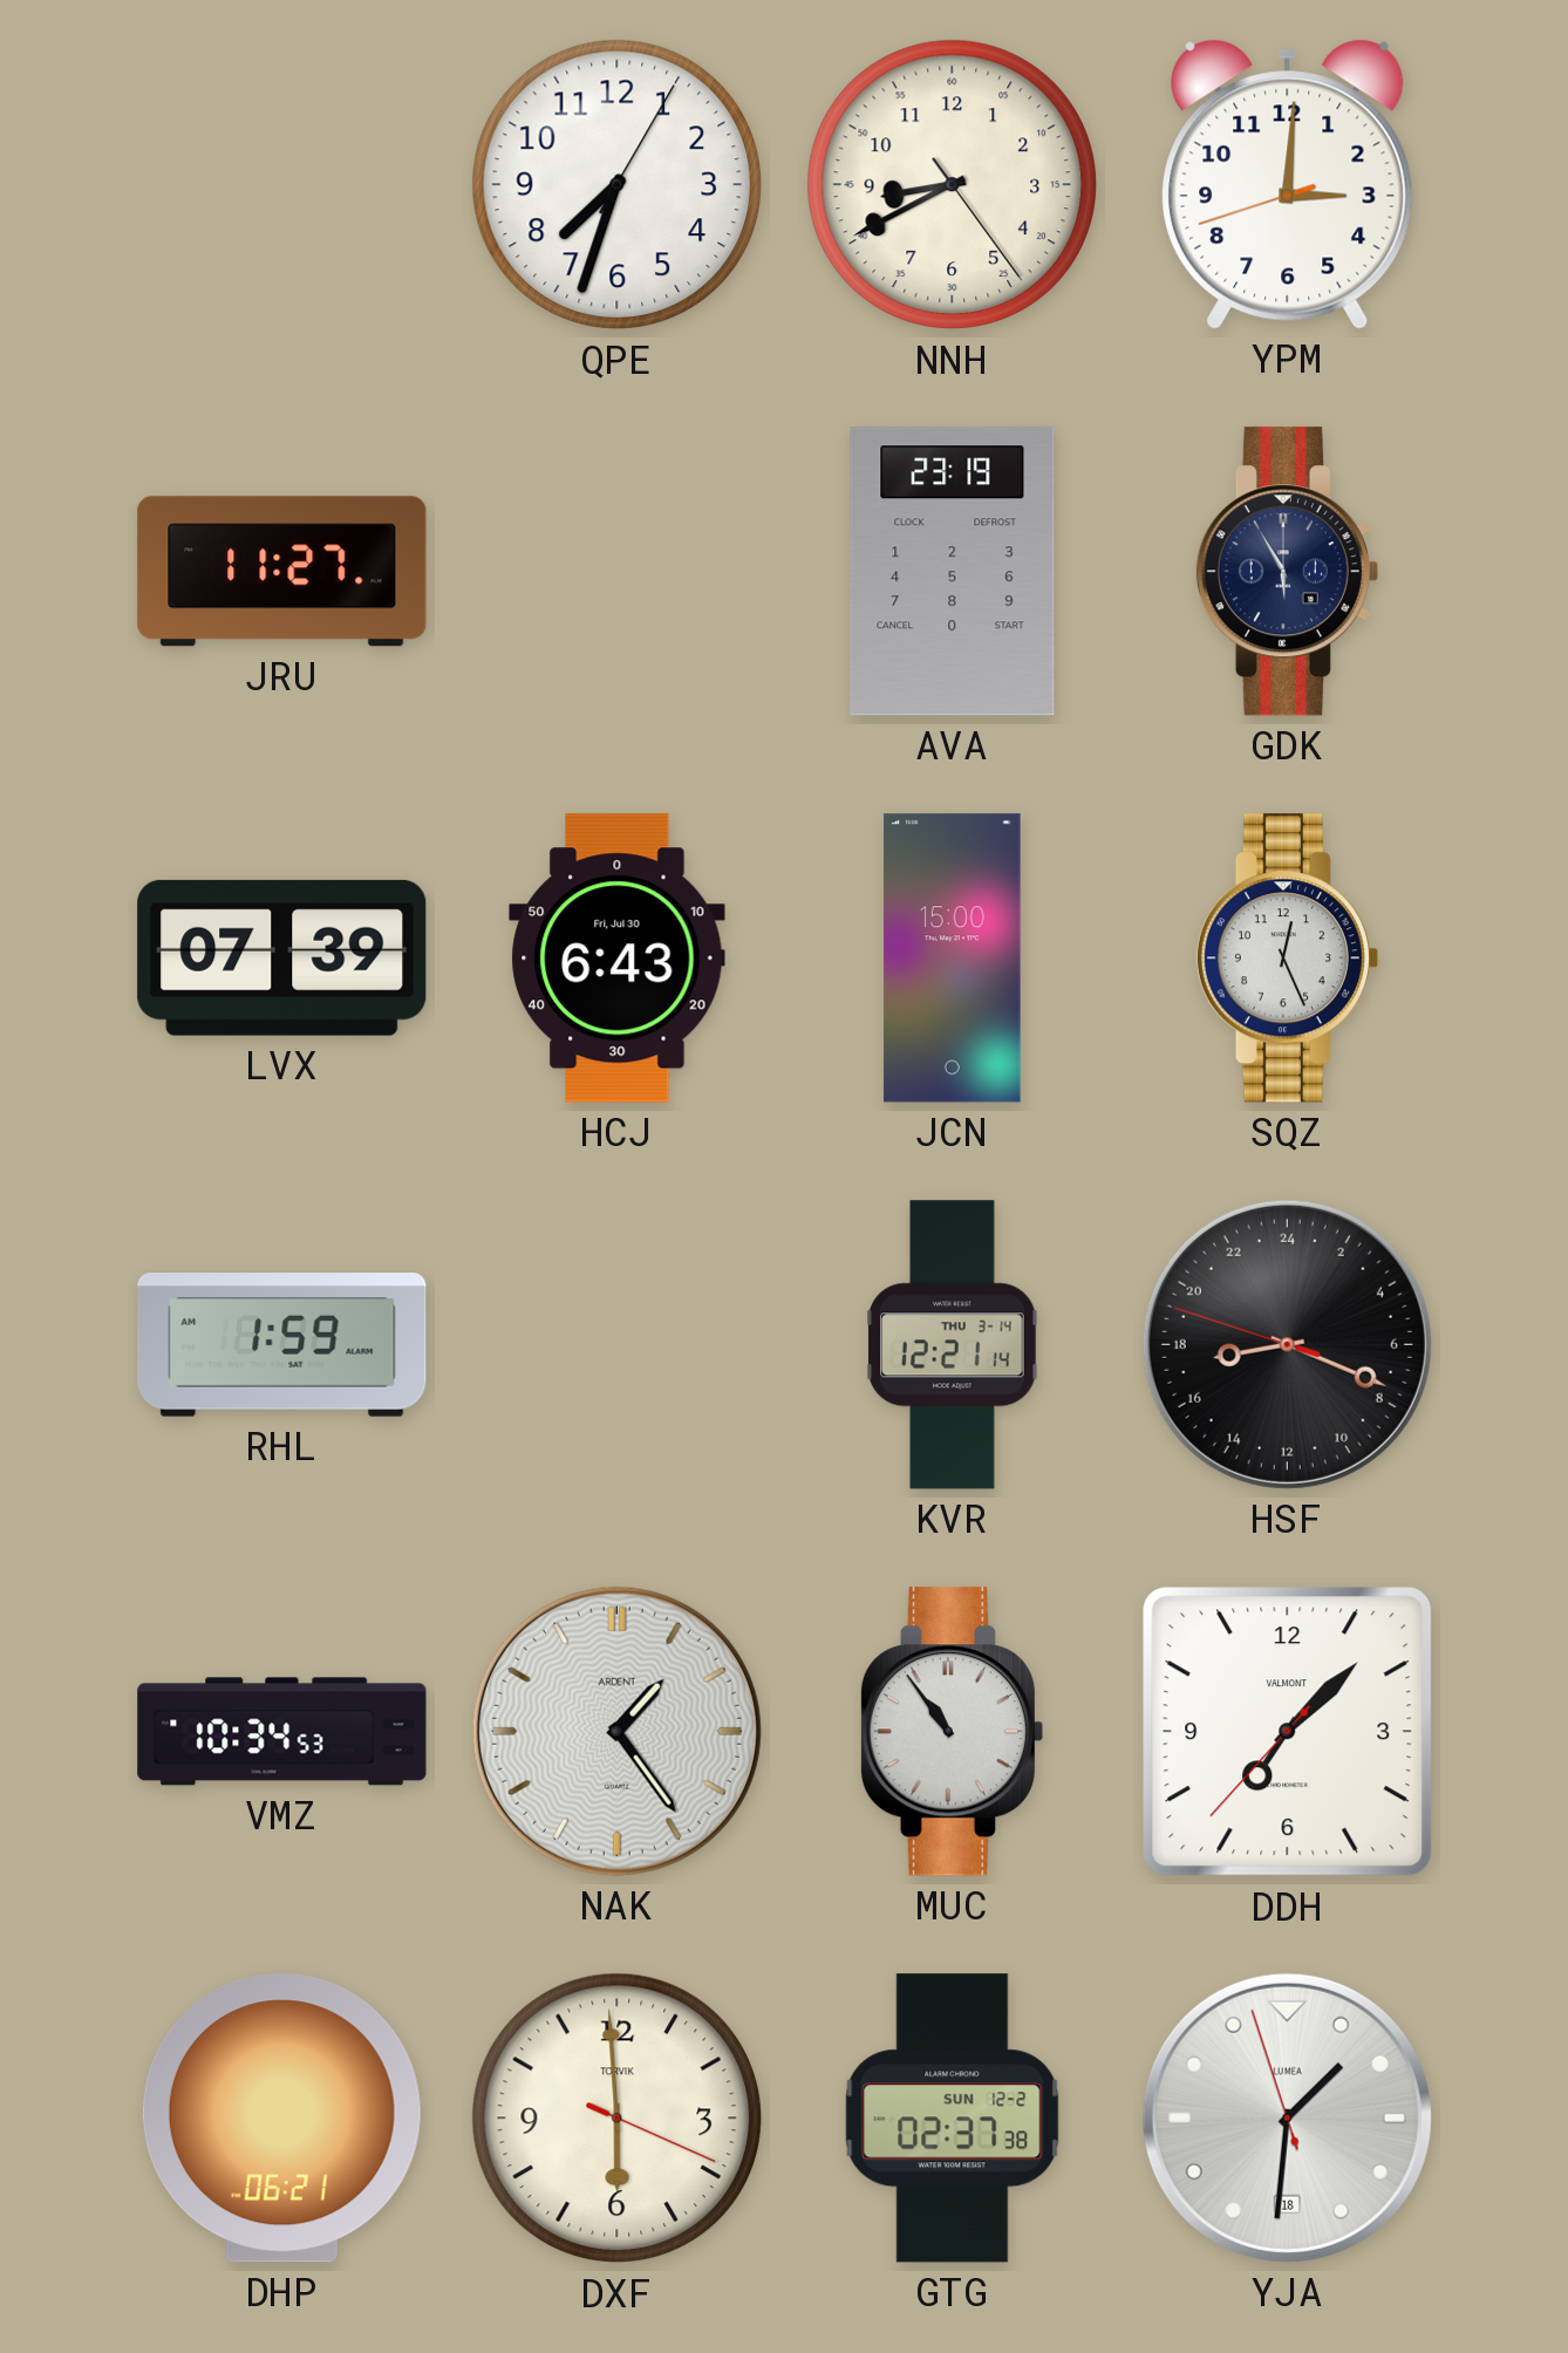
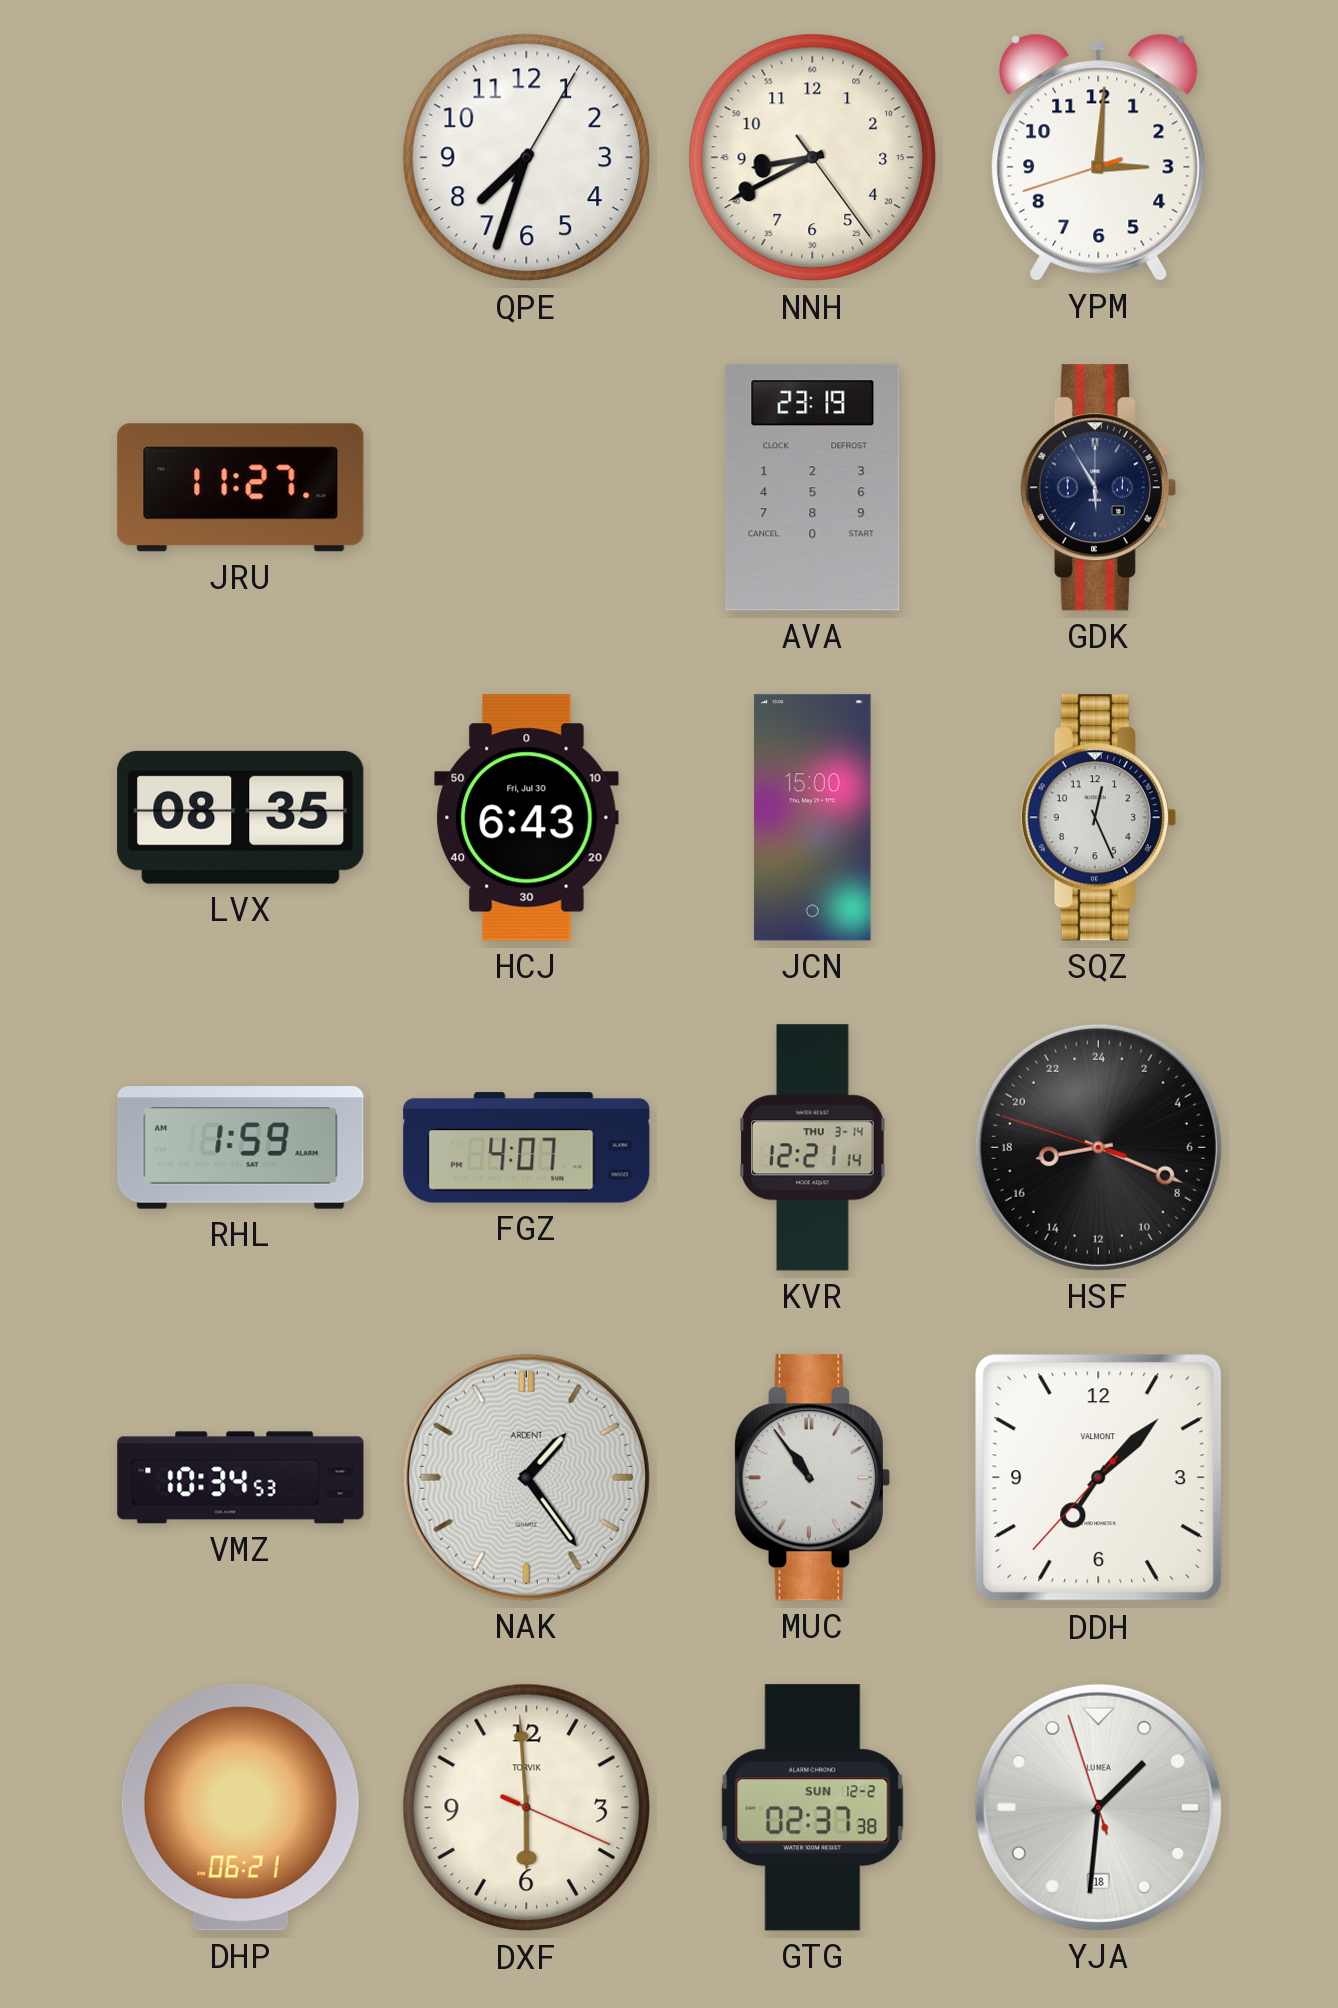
LVX: 07:39 -> 08:35 (241, 817)
FGZ: none -> 4:07 (527, 1148)
